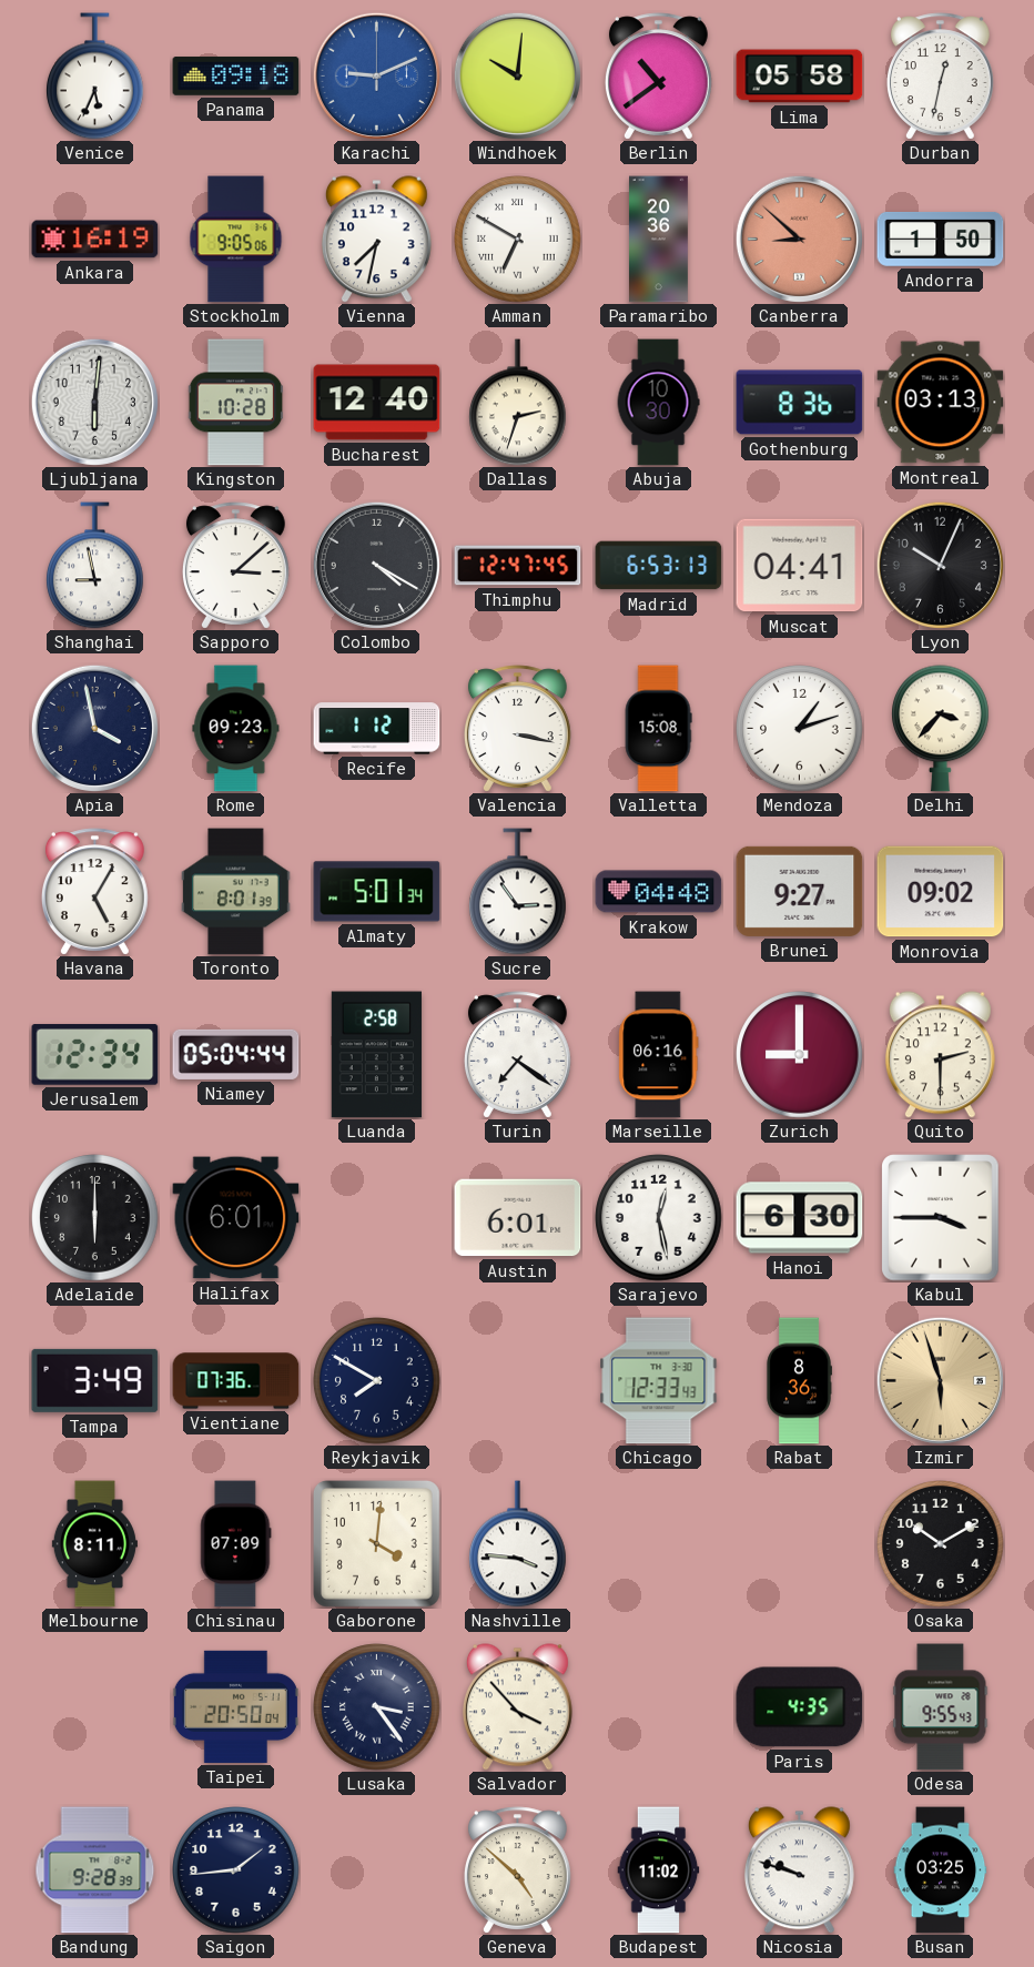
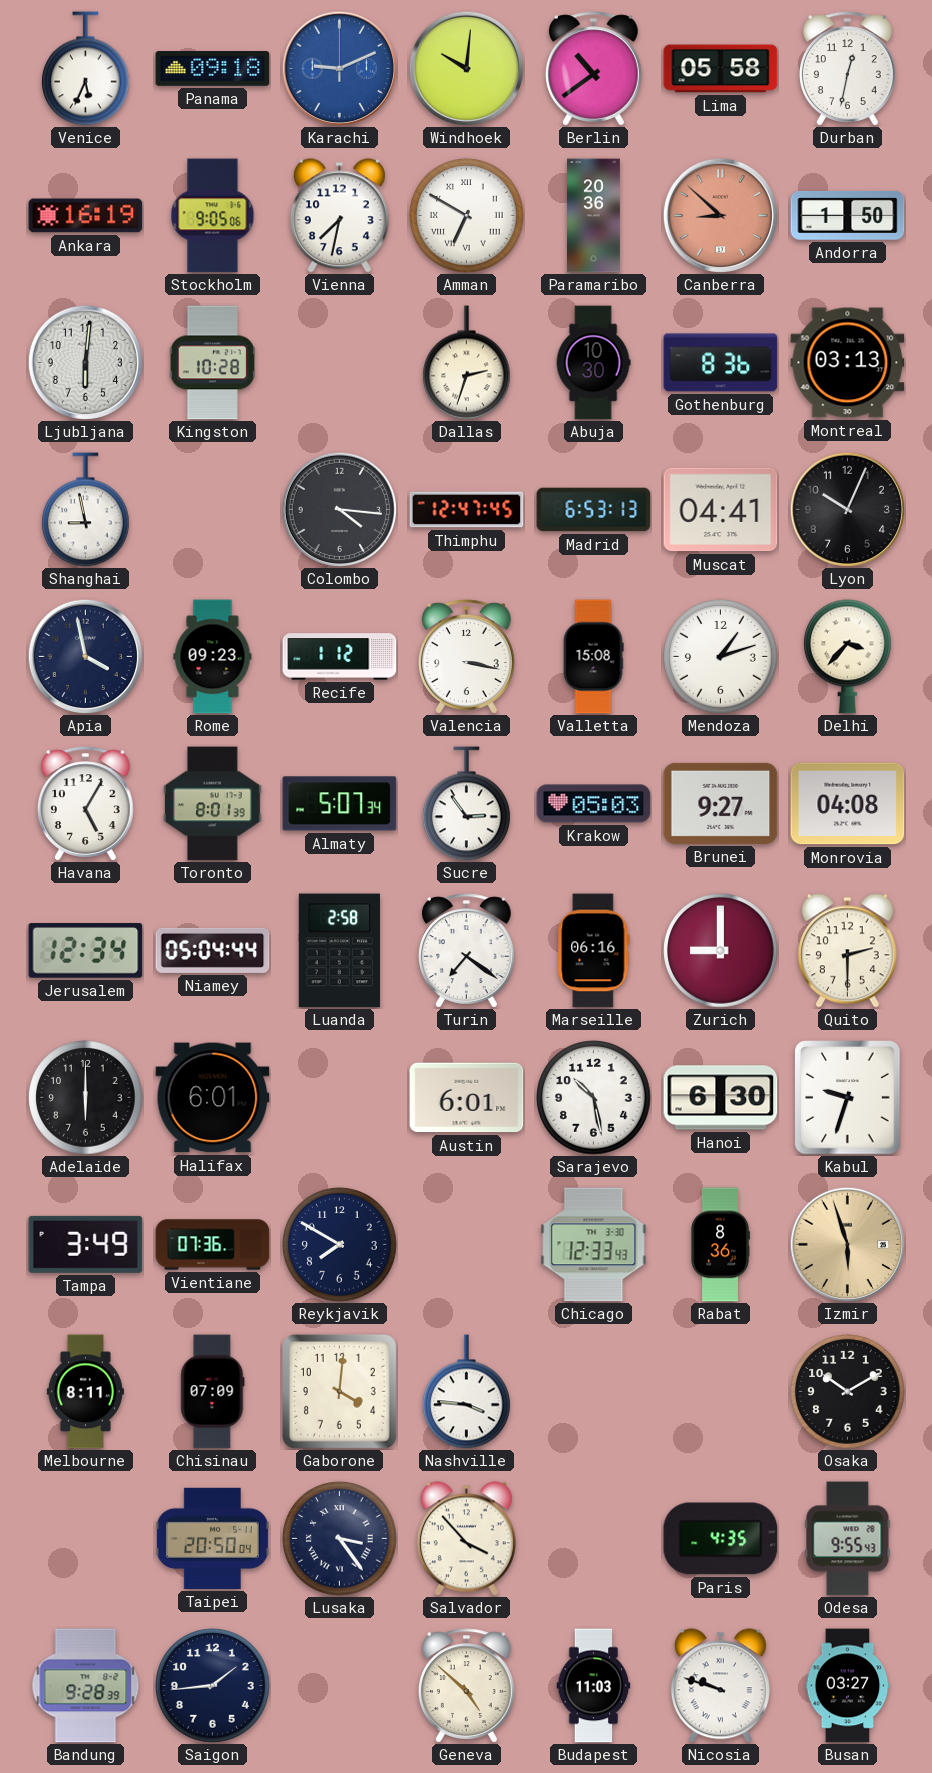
Bucharest: 12:40 -> none (377, 403)
Sapporo: 3:08 -> none (235, 566)
Colombo: 4:20 -> 4:16 (339, 509)
Almaty: 5:01 -> 5:07 (340, 804)
Krakow: 04:48 -> 05:03 (594, 804)
Monrovia: 09:02 -> 04:08 (848, 804)
Sarajevo: 12:28 -> 10:28 (594, 1098)
Kabul: 3:45 -> 9:33 (848, 1098)
Budapest: 11:02 -> 11:03 (594, 1686)
Busan: 03:25 -> 03:27 (848, 1686)
